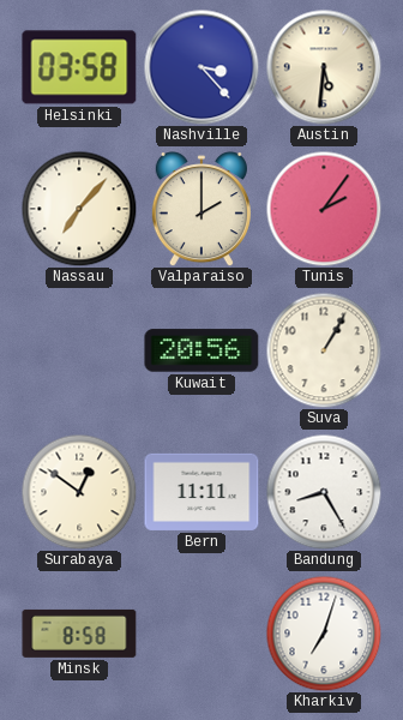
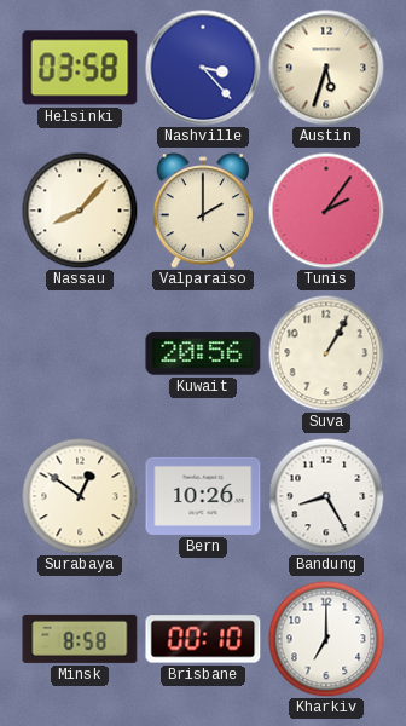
Austin: 5:31 -> 5:33 (326, 68)
Nassau: 7:07 -> 8:07 (80, 211)
Bern: 11:11 -> 10:26 (203, 496)
Brisbane: none -> 00:10 (203, 639)
Kharkiv: 7:03 -> 7:00 (326, 639)
